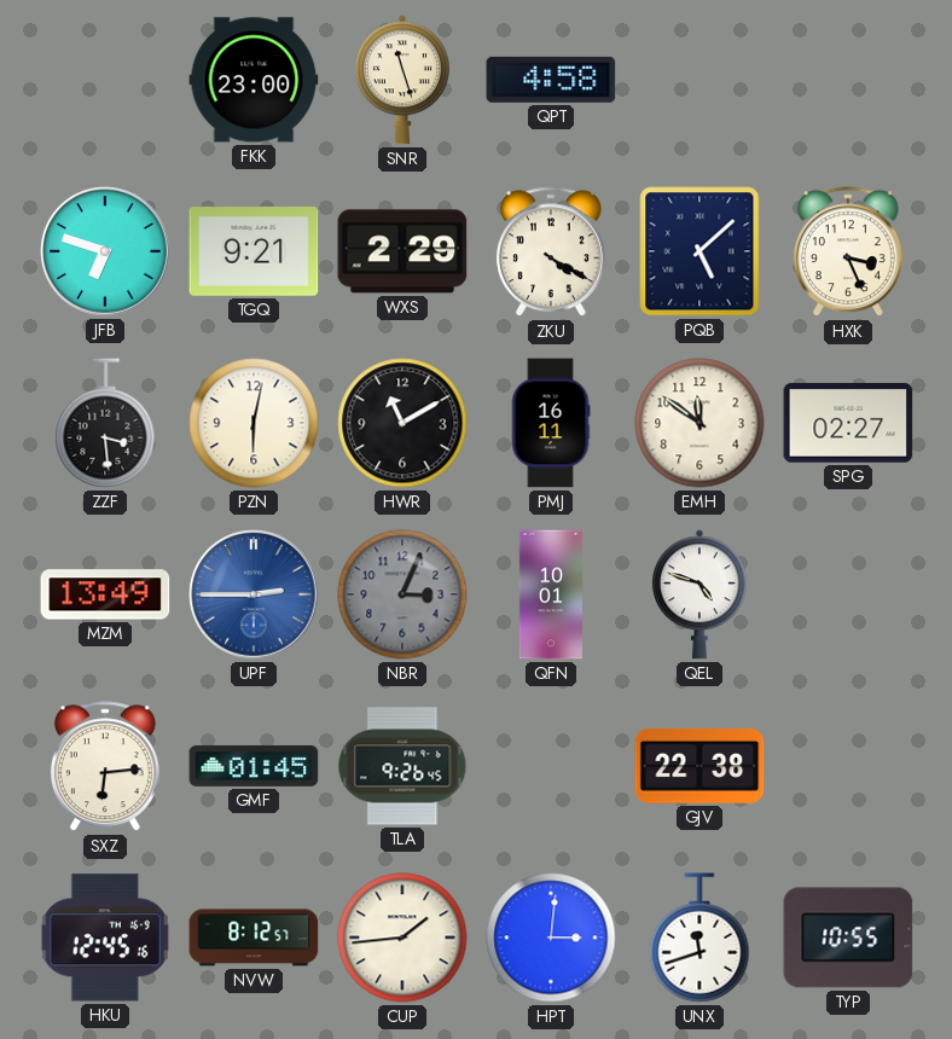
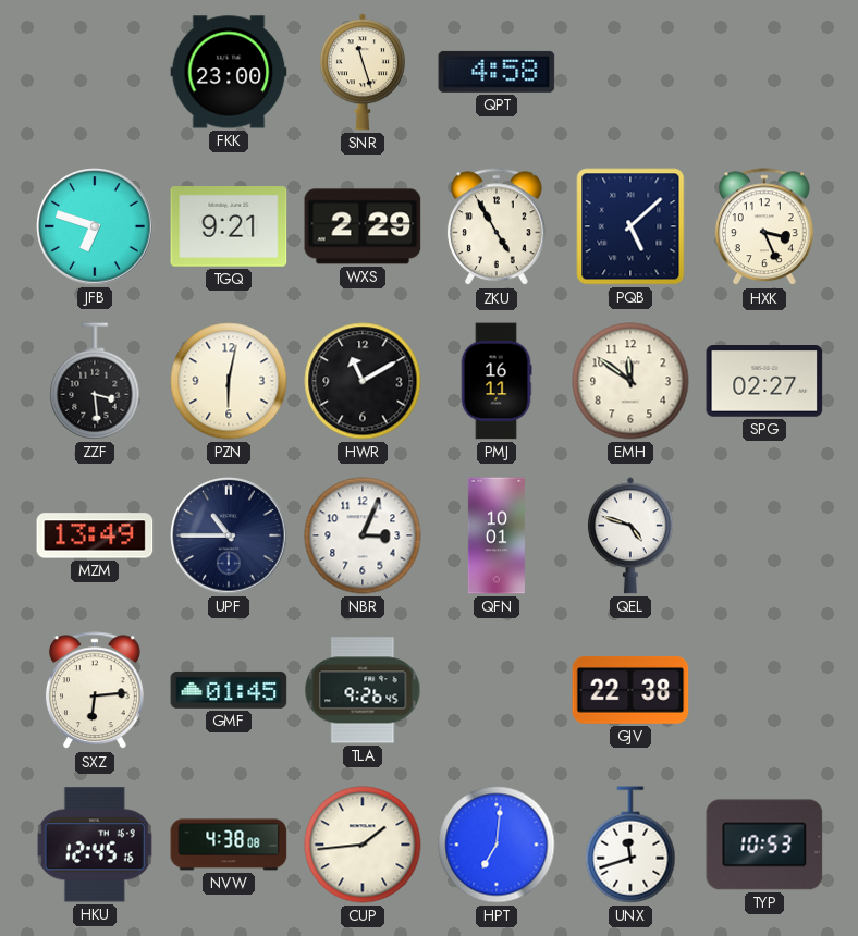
ZKU: 4:20 -> 4:55 (497, 227)
UPF: 2:45 -> 10:45 (229, 535)
UPF dial: blue -> navy (229, 535)
NBR dial: grey -> white (363, 535)
NVW: 8:12 -> 4:38 (229, 845)
HPT: 3:01 -> 7:01 (497, 845)
TYP: 10:55 -> 10:53 (764, 845)
